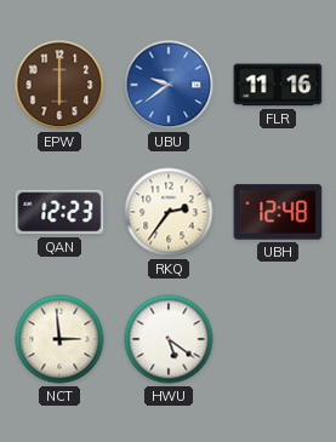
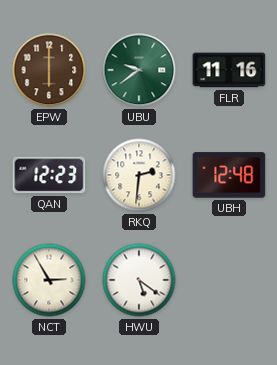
UBU dial: blue -> green (139, 70)
RKQ: 2:36 -> 2:31 (139, 175)
NCT: 2:59 -> 2:55 (49, 280)
